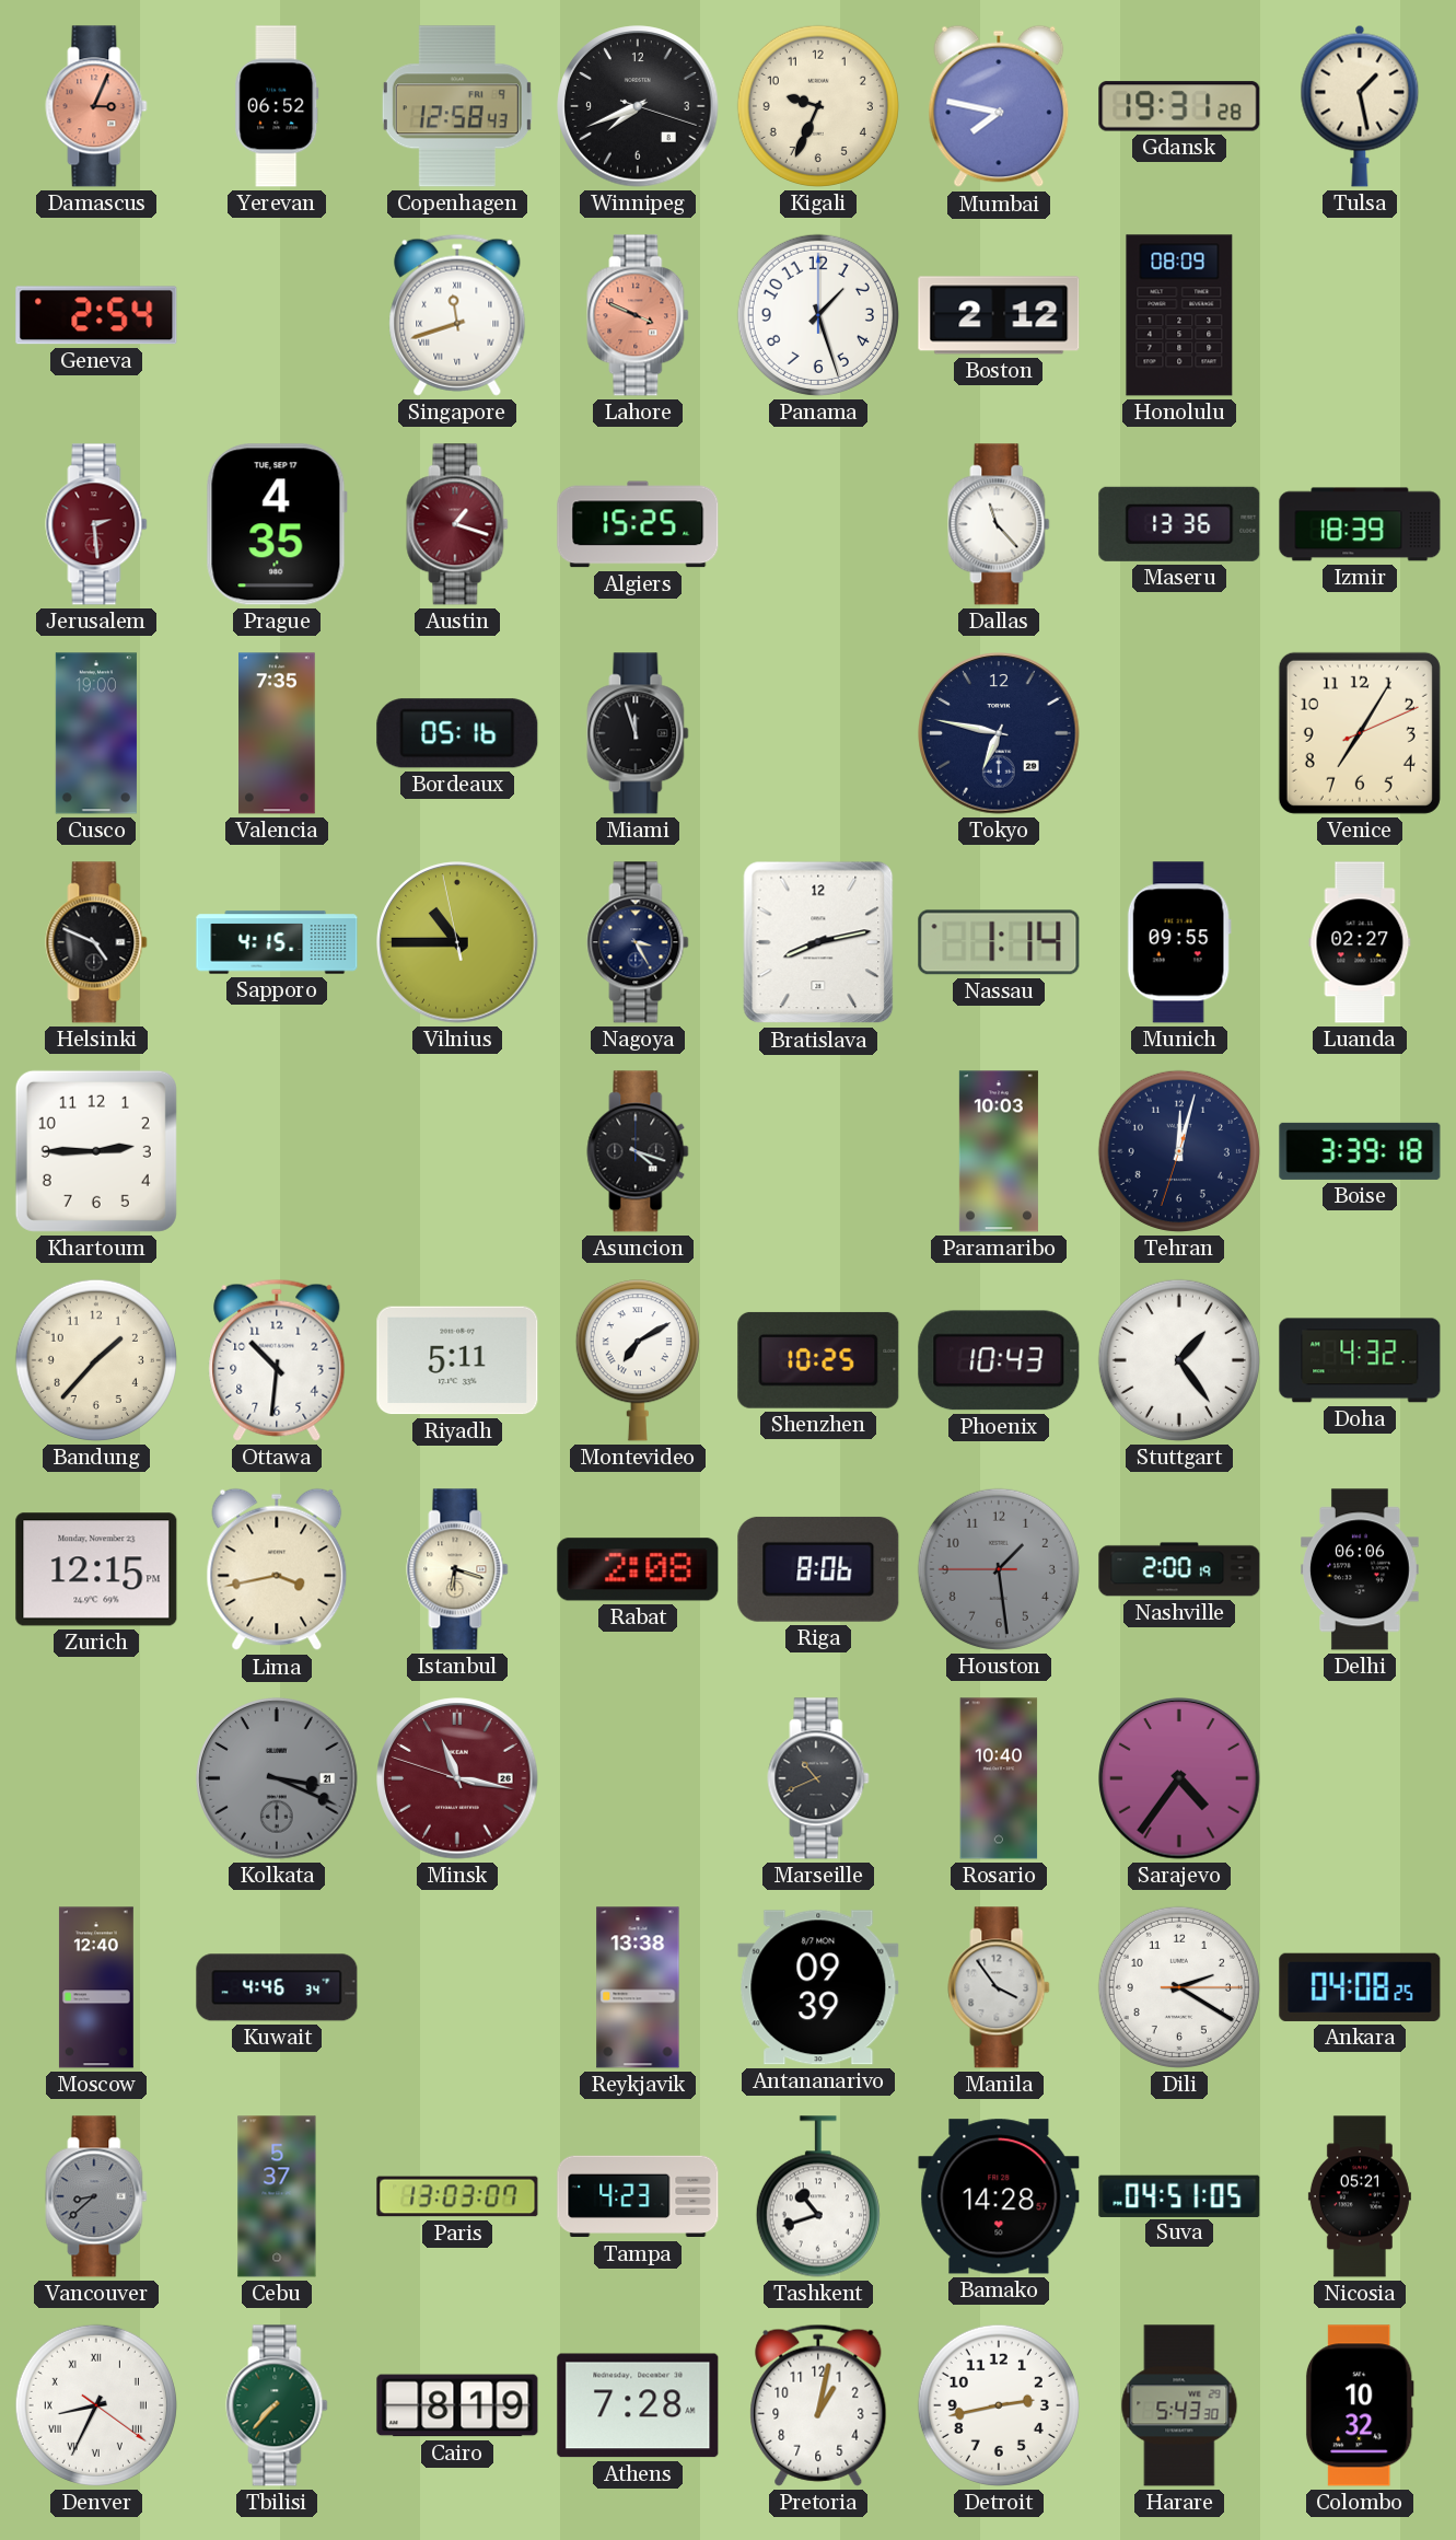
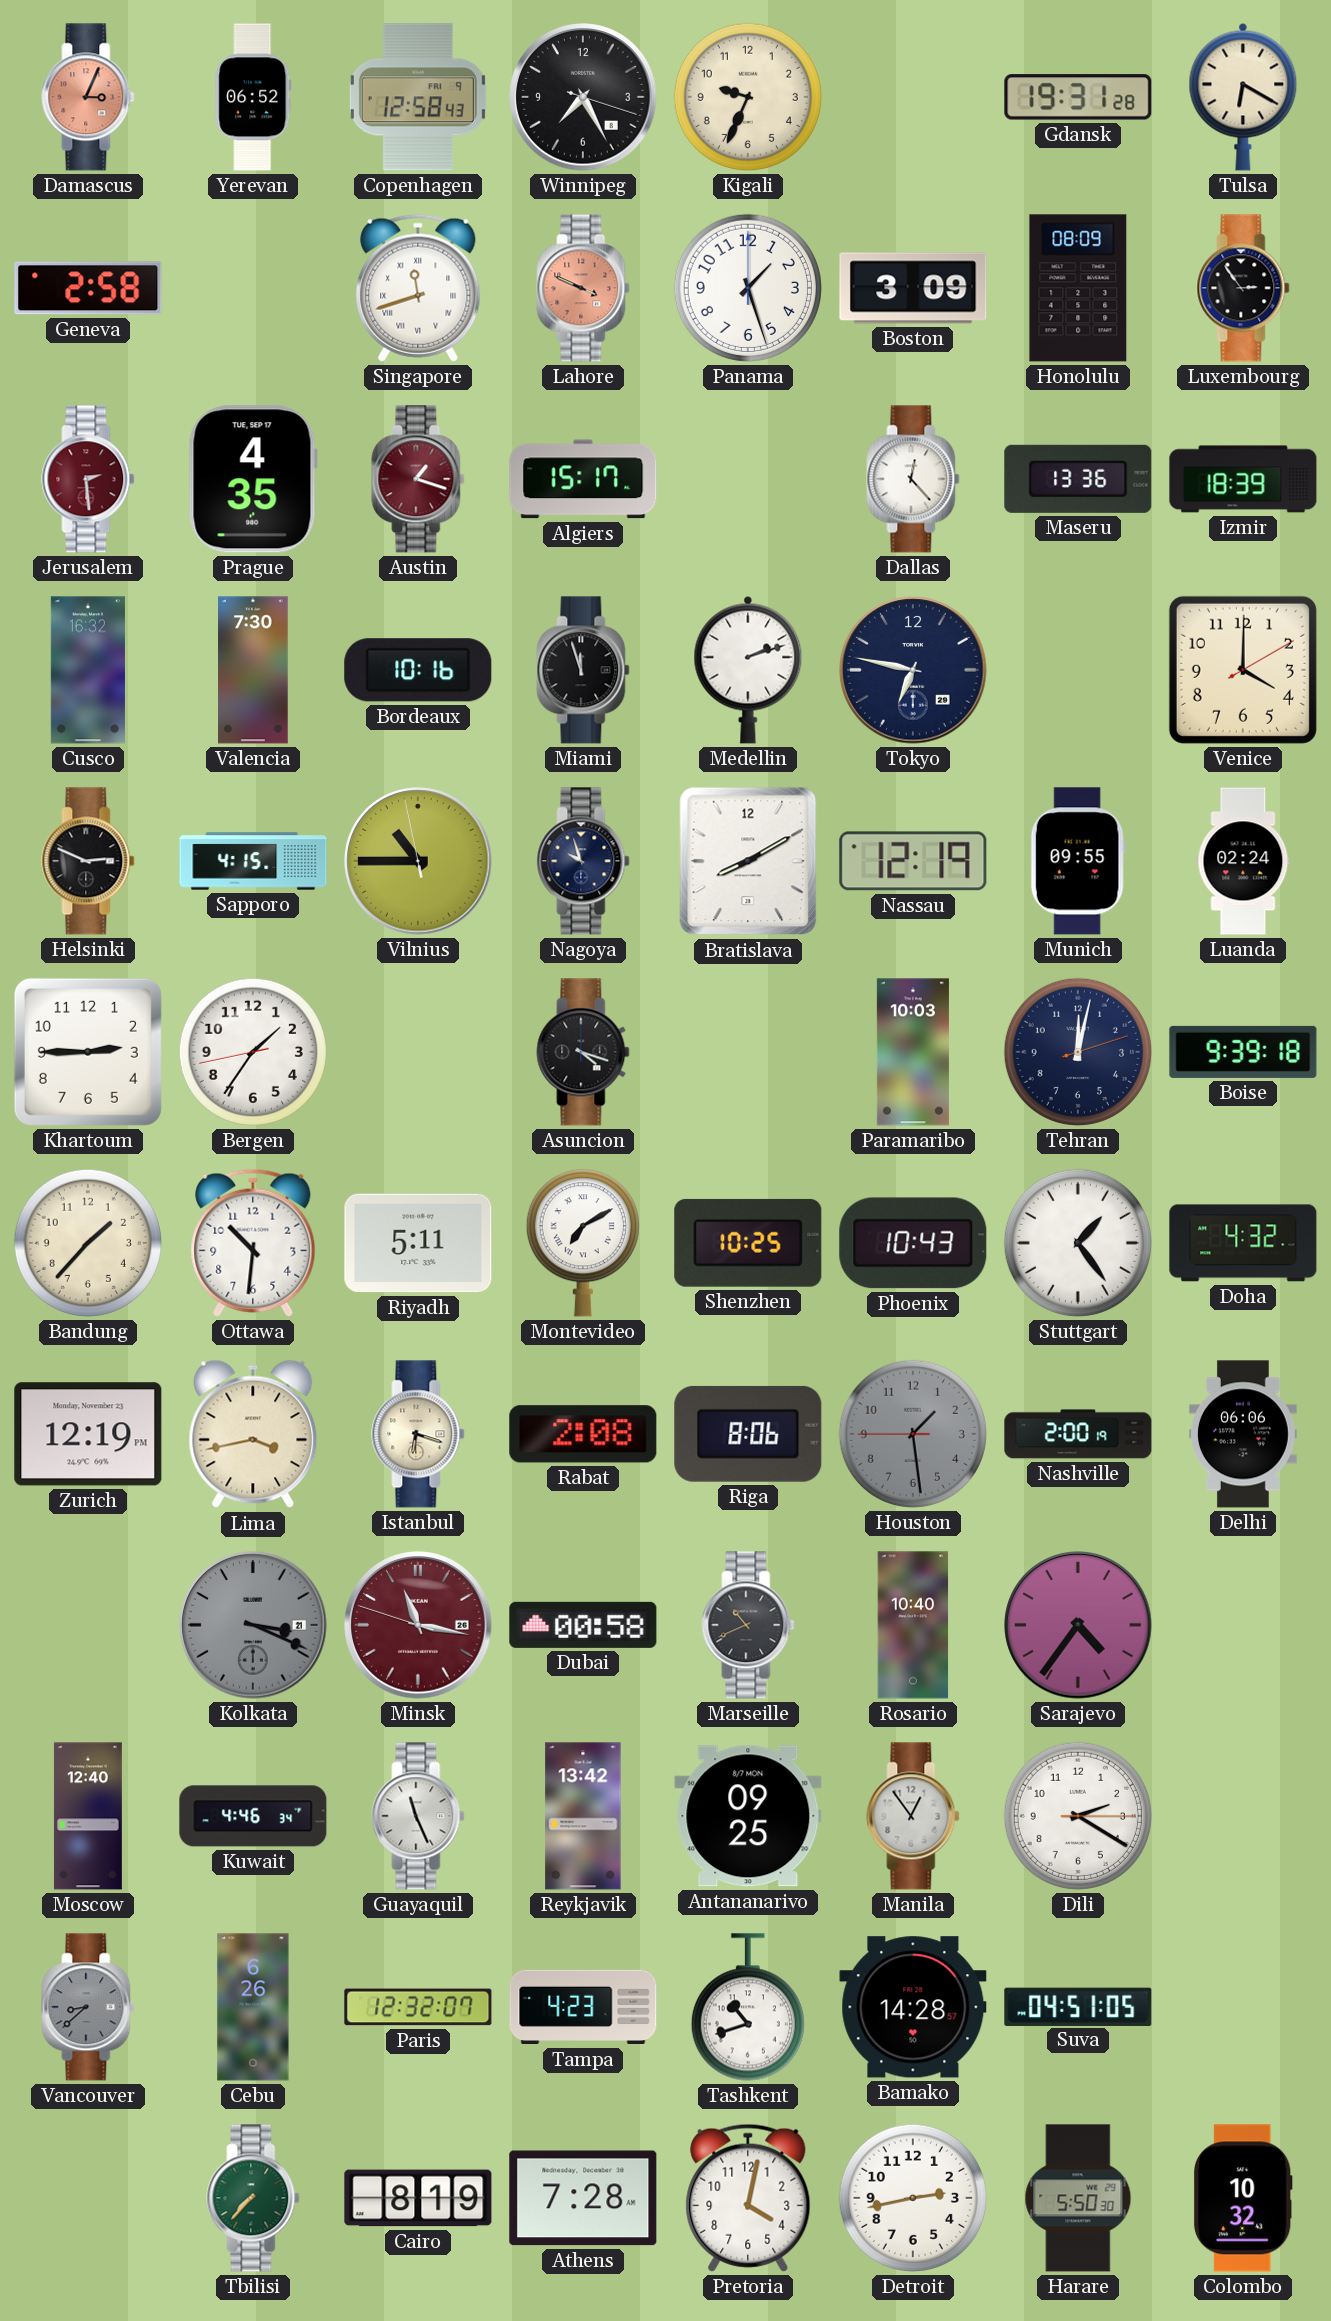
Winnipeg: 7:41 -> 7:25 (583, 97)
Mumbai: 7:47 -> none (999, 106)
Tulsa: 1:28 -> 6:20 (1243, 97)
Geneva: 2:54 -> 2:58 (88, 288)
Boston: 2:12 -> 3:09 (913, 288)
Luxembourg: none -> 2:54 (1243, 288)
Algiers: 15:25 -> 15:17 (583, 479)
Dallas: 11:23 -> 12:23 (913, 479)
Cusco: 19:00 -> 16:32 (88, 670)
Valencia: 7:35 -> 7:30 (253, 670)
Bordeaux: 05:16 -> 10:16 (418, 670)
Medellin: none -> 2:12 (748, 670)
Venice: 7:05 -> 4:00 (1243, 670)
Helsinki: 4:49 -> 2:49 (88, 861)
Nagoya: 3:25 -> 9:57 (583, 861)
Bratislava: 8:13 -> 8:10 (748, 861)
Nassau: 1:14 -> 12:19 (913, 861)
Luanda: 02:27 -> 02:24 (1243, 861)
Bergen: none -> 1:35 (253, 1052)
Tehran: 12:02:33 -> 12:02:12 (1078, 1052)
Boise: 3:39 -> 9:39 (1243, 1052)
Zurich: 12:15 -> 12:19 (88, 1434)
Dubai: none -> 00:58 (583, 1625)
Guayaquil: none -> 11:26 (418, 1816)
Reykjavik: 13:38 -> 13:42 (583, 1816)
Antananarivo: 09:39 -> 09:25 (748, 1816)
Manila: 3:54 -> 12:54 (913, 1816)
Ankara: 04:08 -> none (1360, 1987)
Cebu: 5:37 -> 6:26 (253, 2007)
Paris: 13:03 -> 12:32 (418, 2007)
Nicosia: 05:21 -> none (1360, 2196)
Denver: 8:34 -> none (96, 2405)
Pretoria: 1:02 -> 4:02 (748, 2198)
Harare: 5:43 -> 5:50 (1078, 2198)
